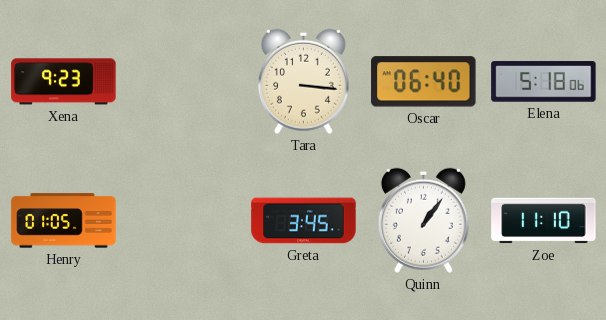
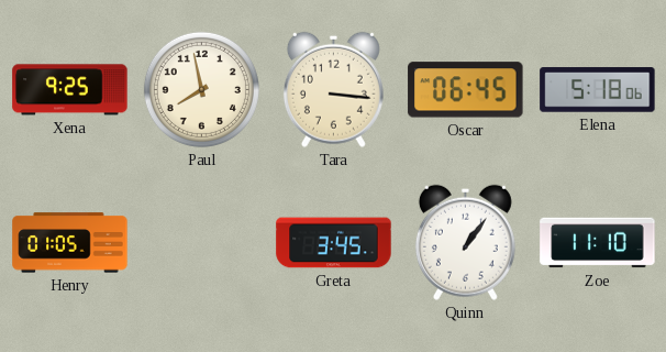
Xena: 9:23 -> 9:25 (70, 90)
Paul: none -> 7:58 (201, 89)
Oscar: 06:40 -> 06:45 (466, 90)
